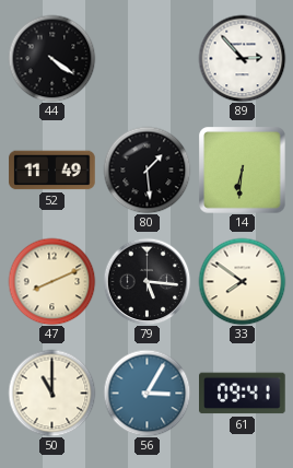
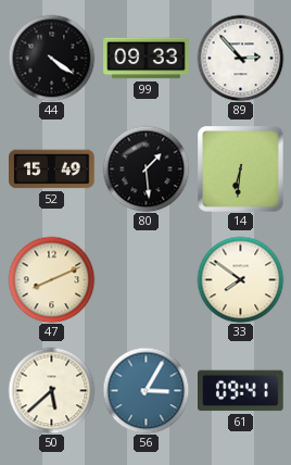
99: none -> 09:33 (147, 59)
52: 11:49 -> 15:49 (52, 169)
79: 5:16 -> none (146, 281)
50: 11:00 -> 5:38 (51, 390)
